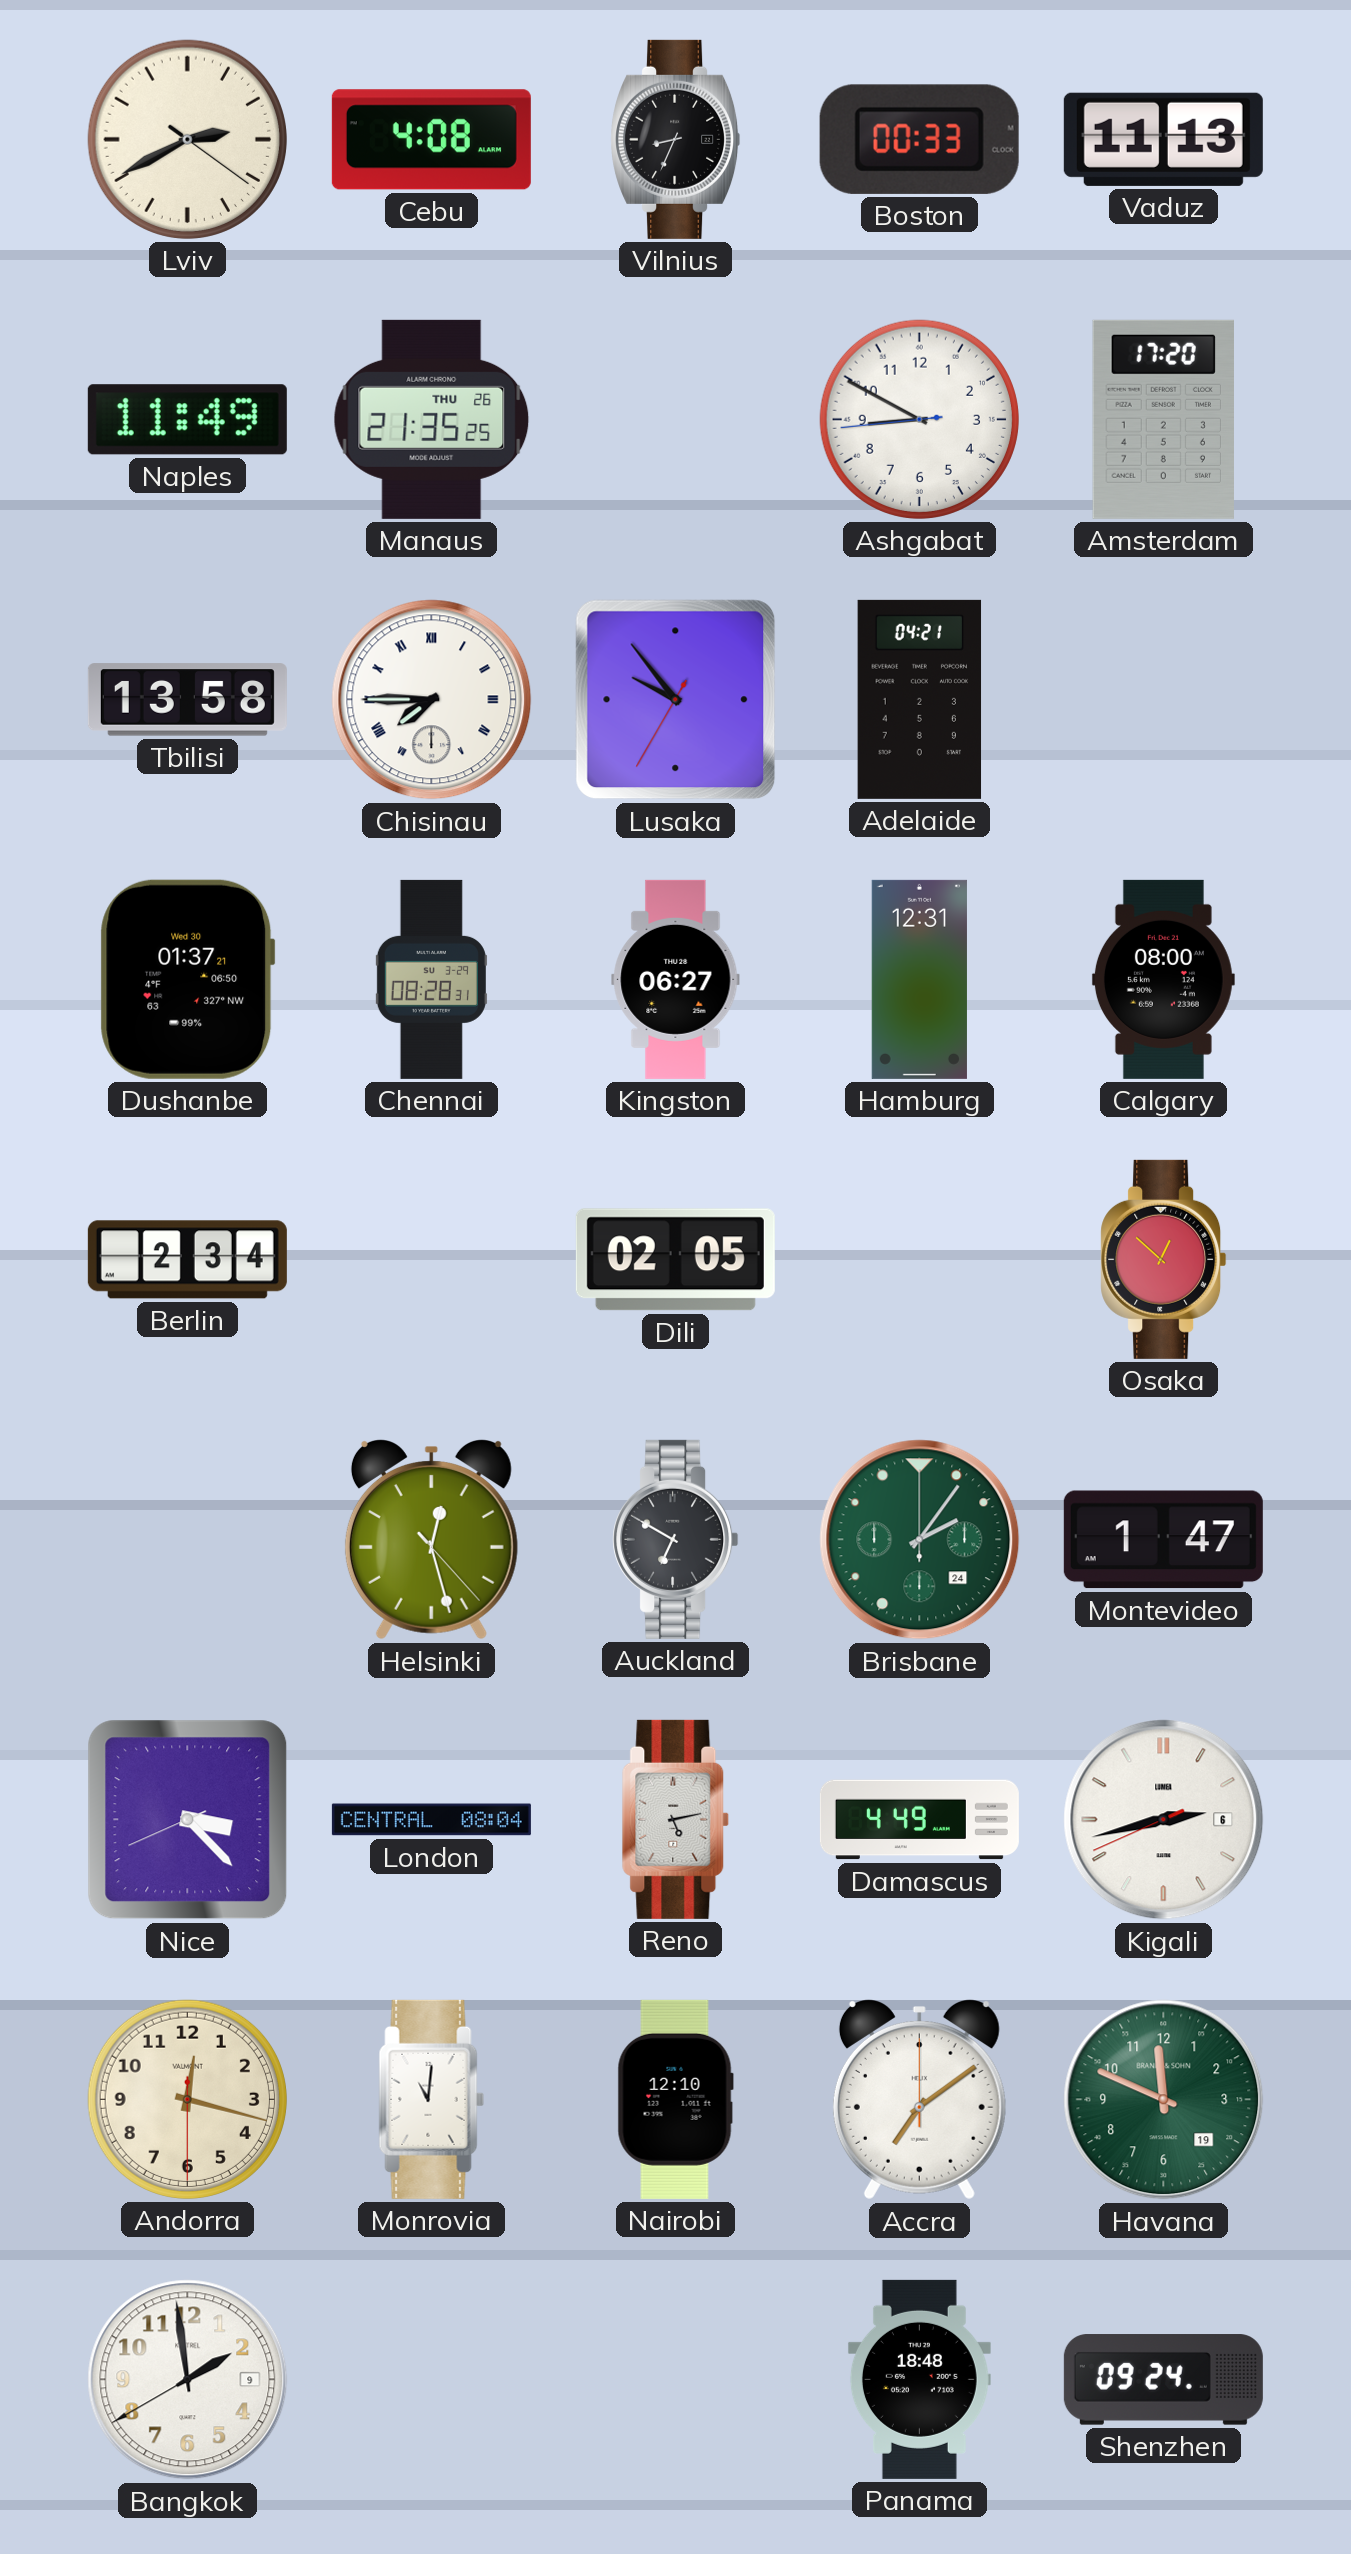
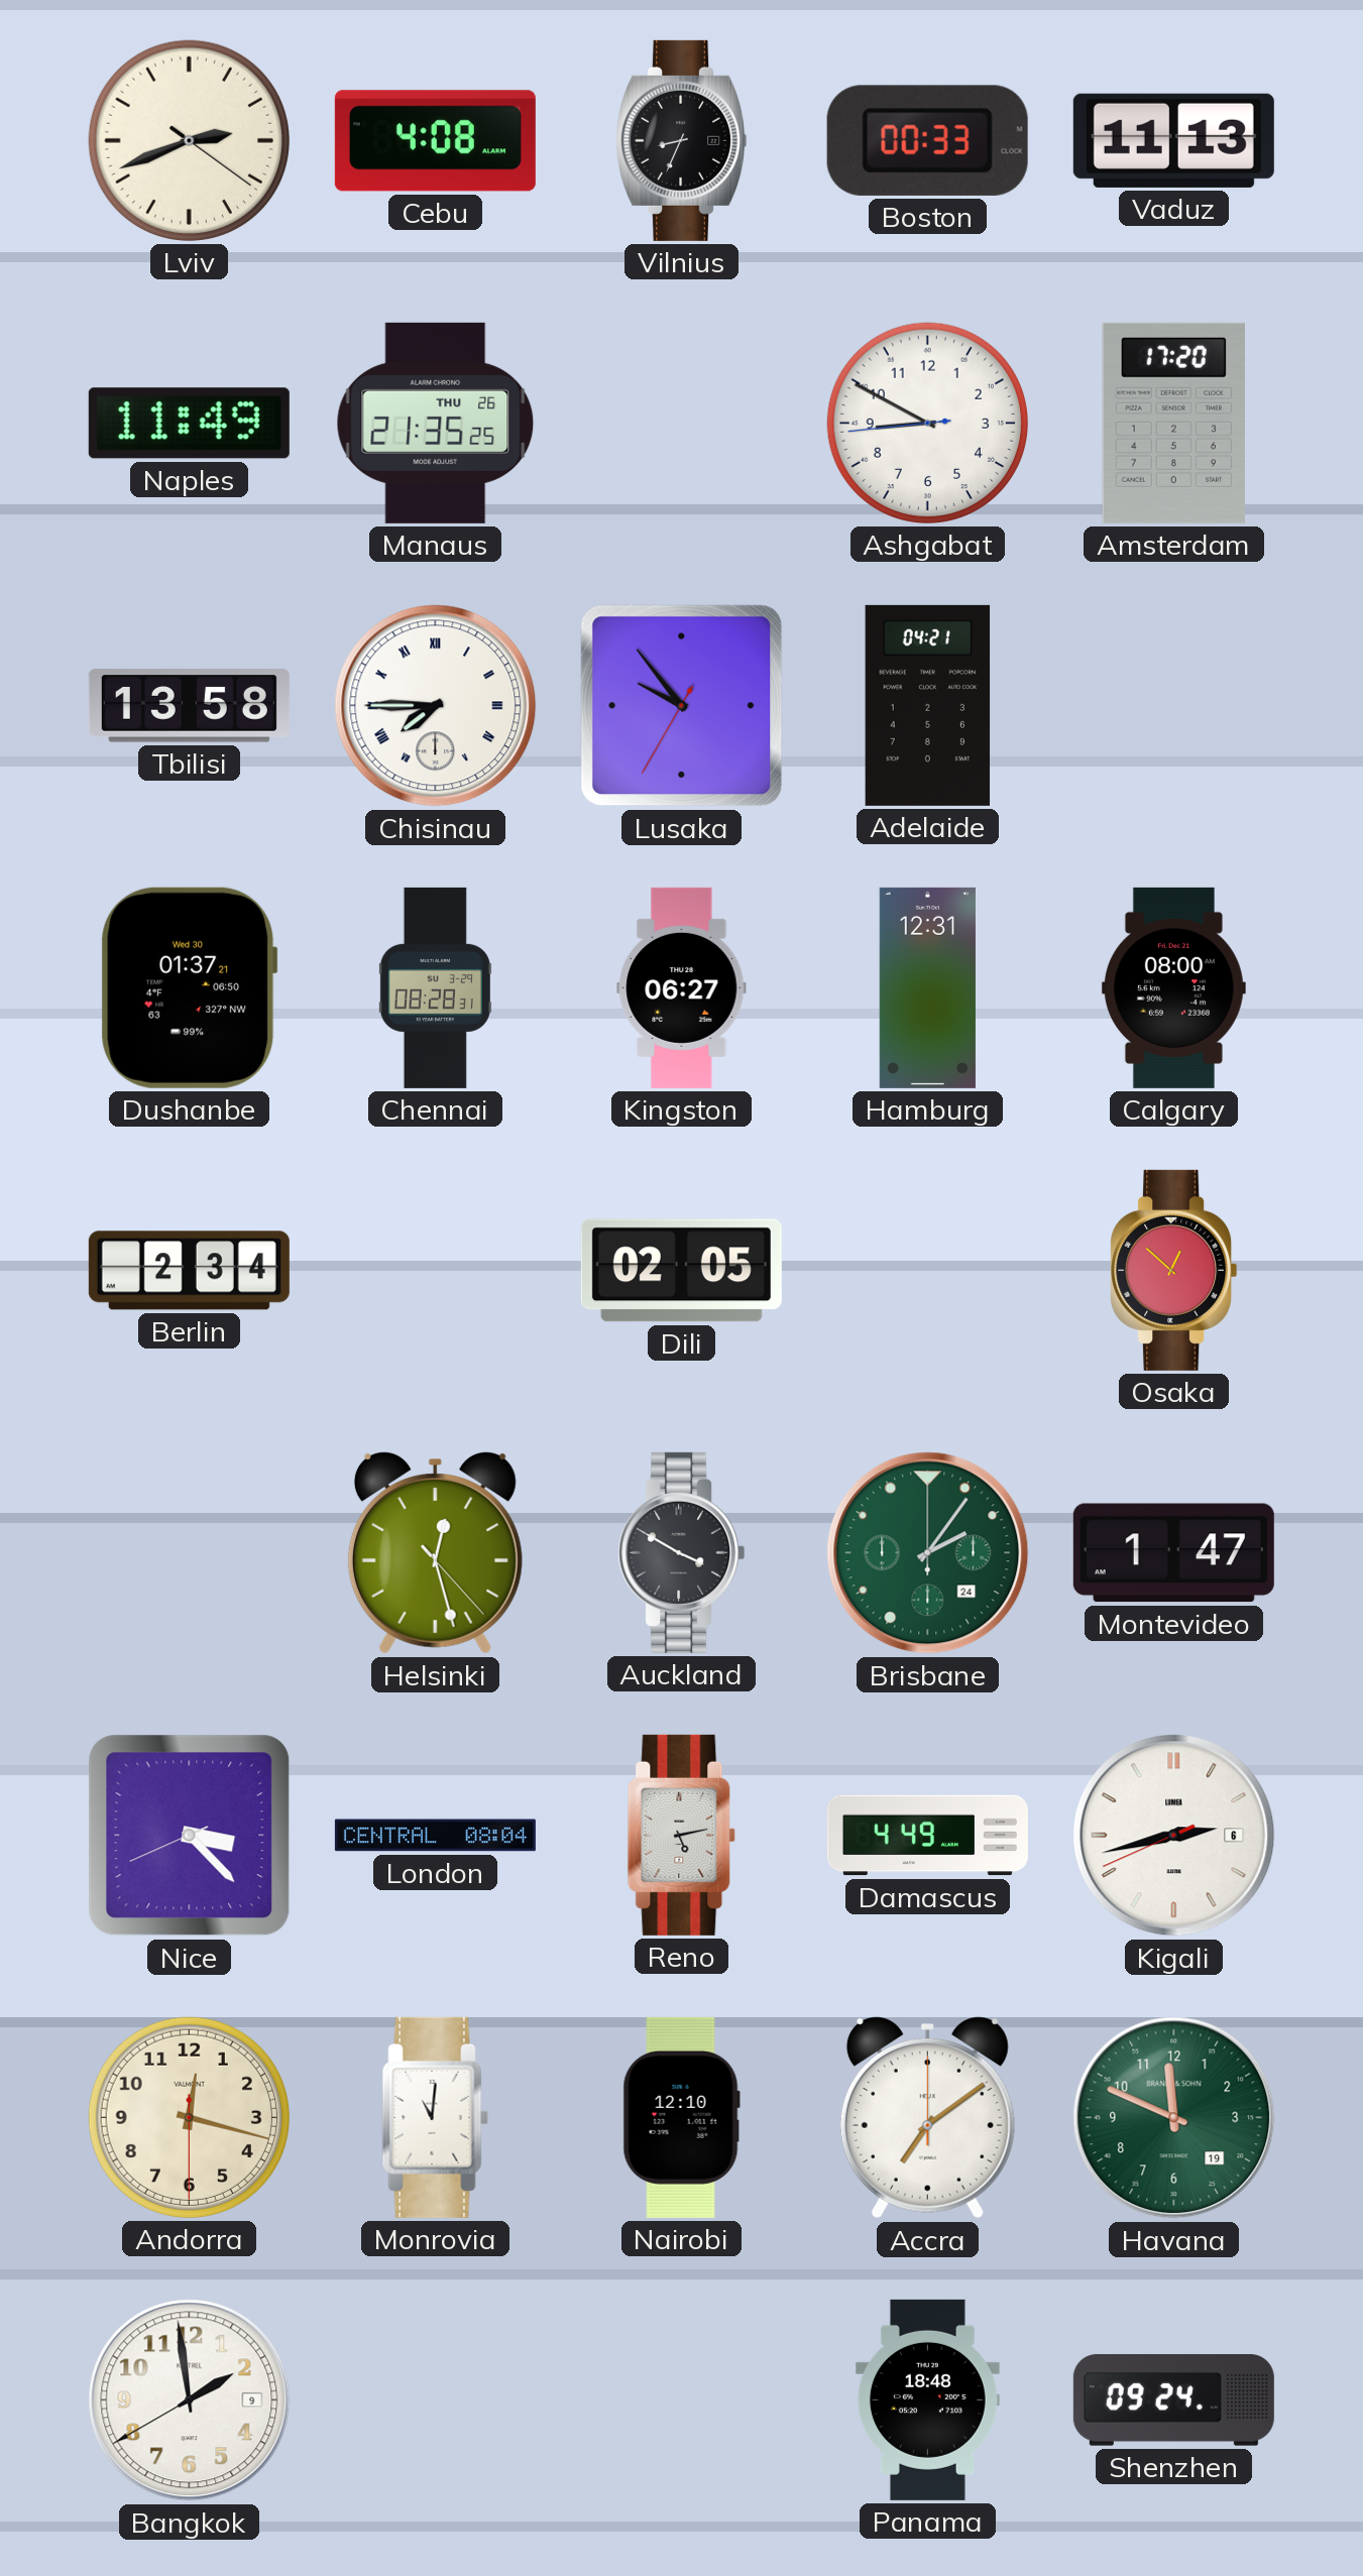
Lviv: 2:40 -> 2:41 (189, 140)
Auckland: 6:50 -> 3:50 (682, 1552)
